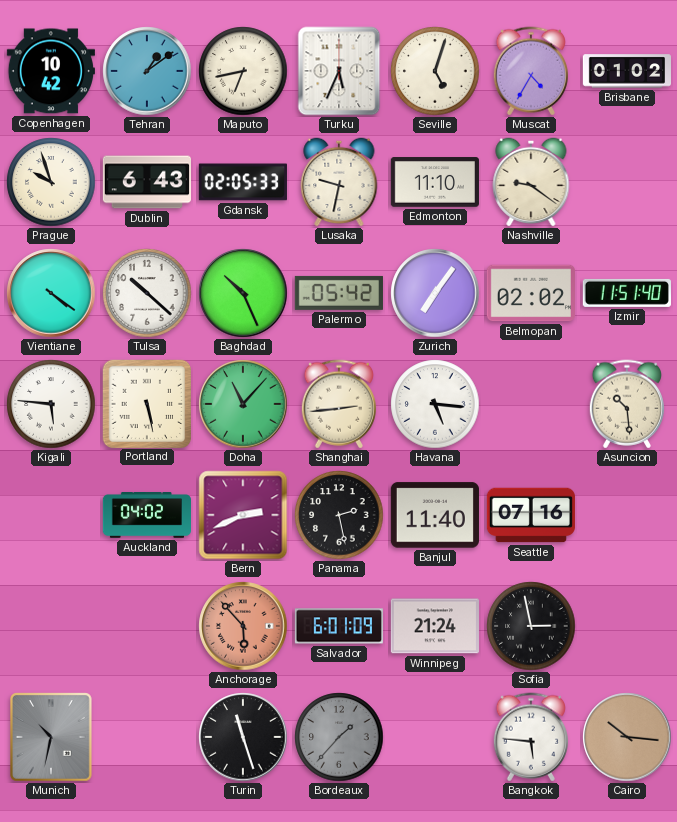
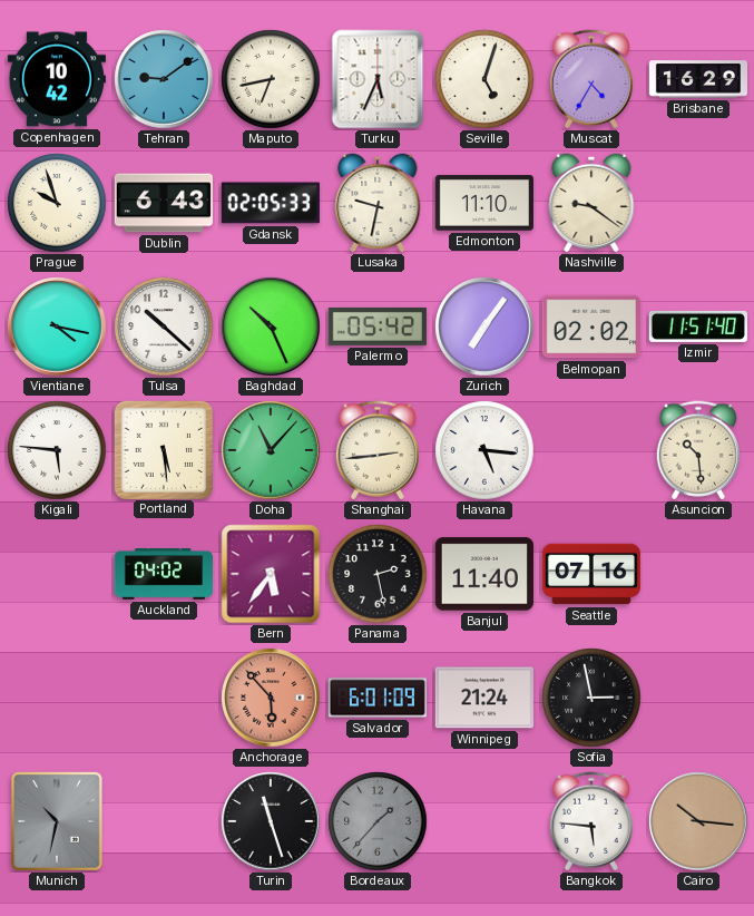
Tehran: 1:09 -> 9:09 (164, 79)
Brisbane: 01:02 -> 16:29 (697, 79)
Vientiane: 4:21 -> 4:17 (57, 327)
Portland: 5:28 -> 5:29 (163, 449)
Bern: 2:41 -> 5:36 (271, 574)
